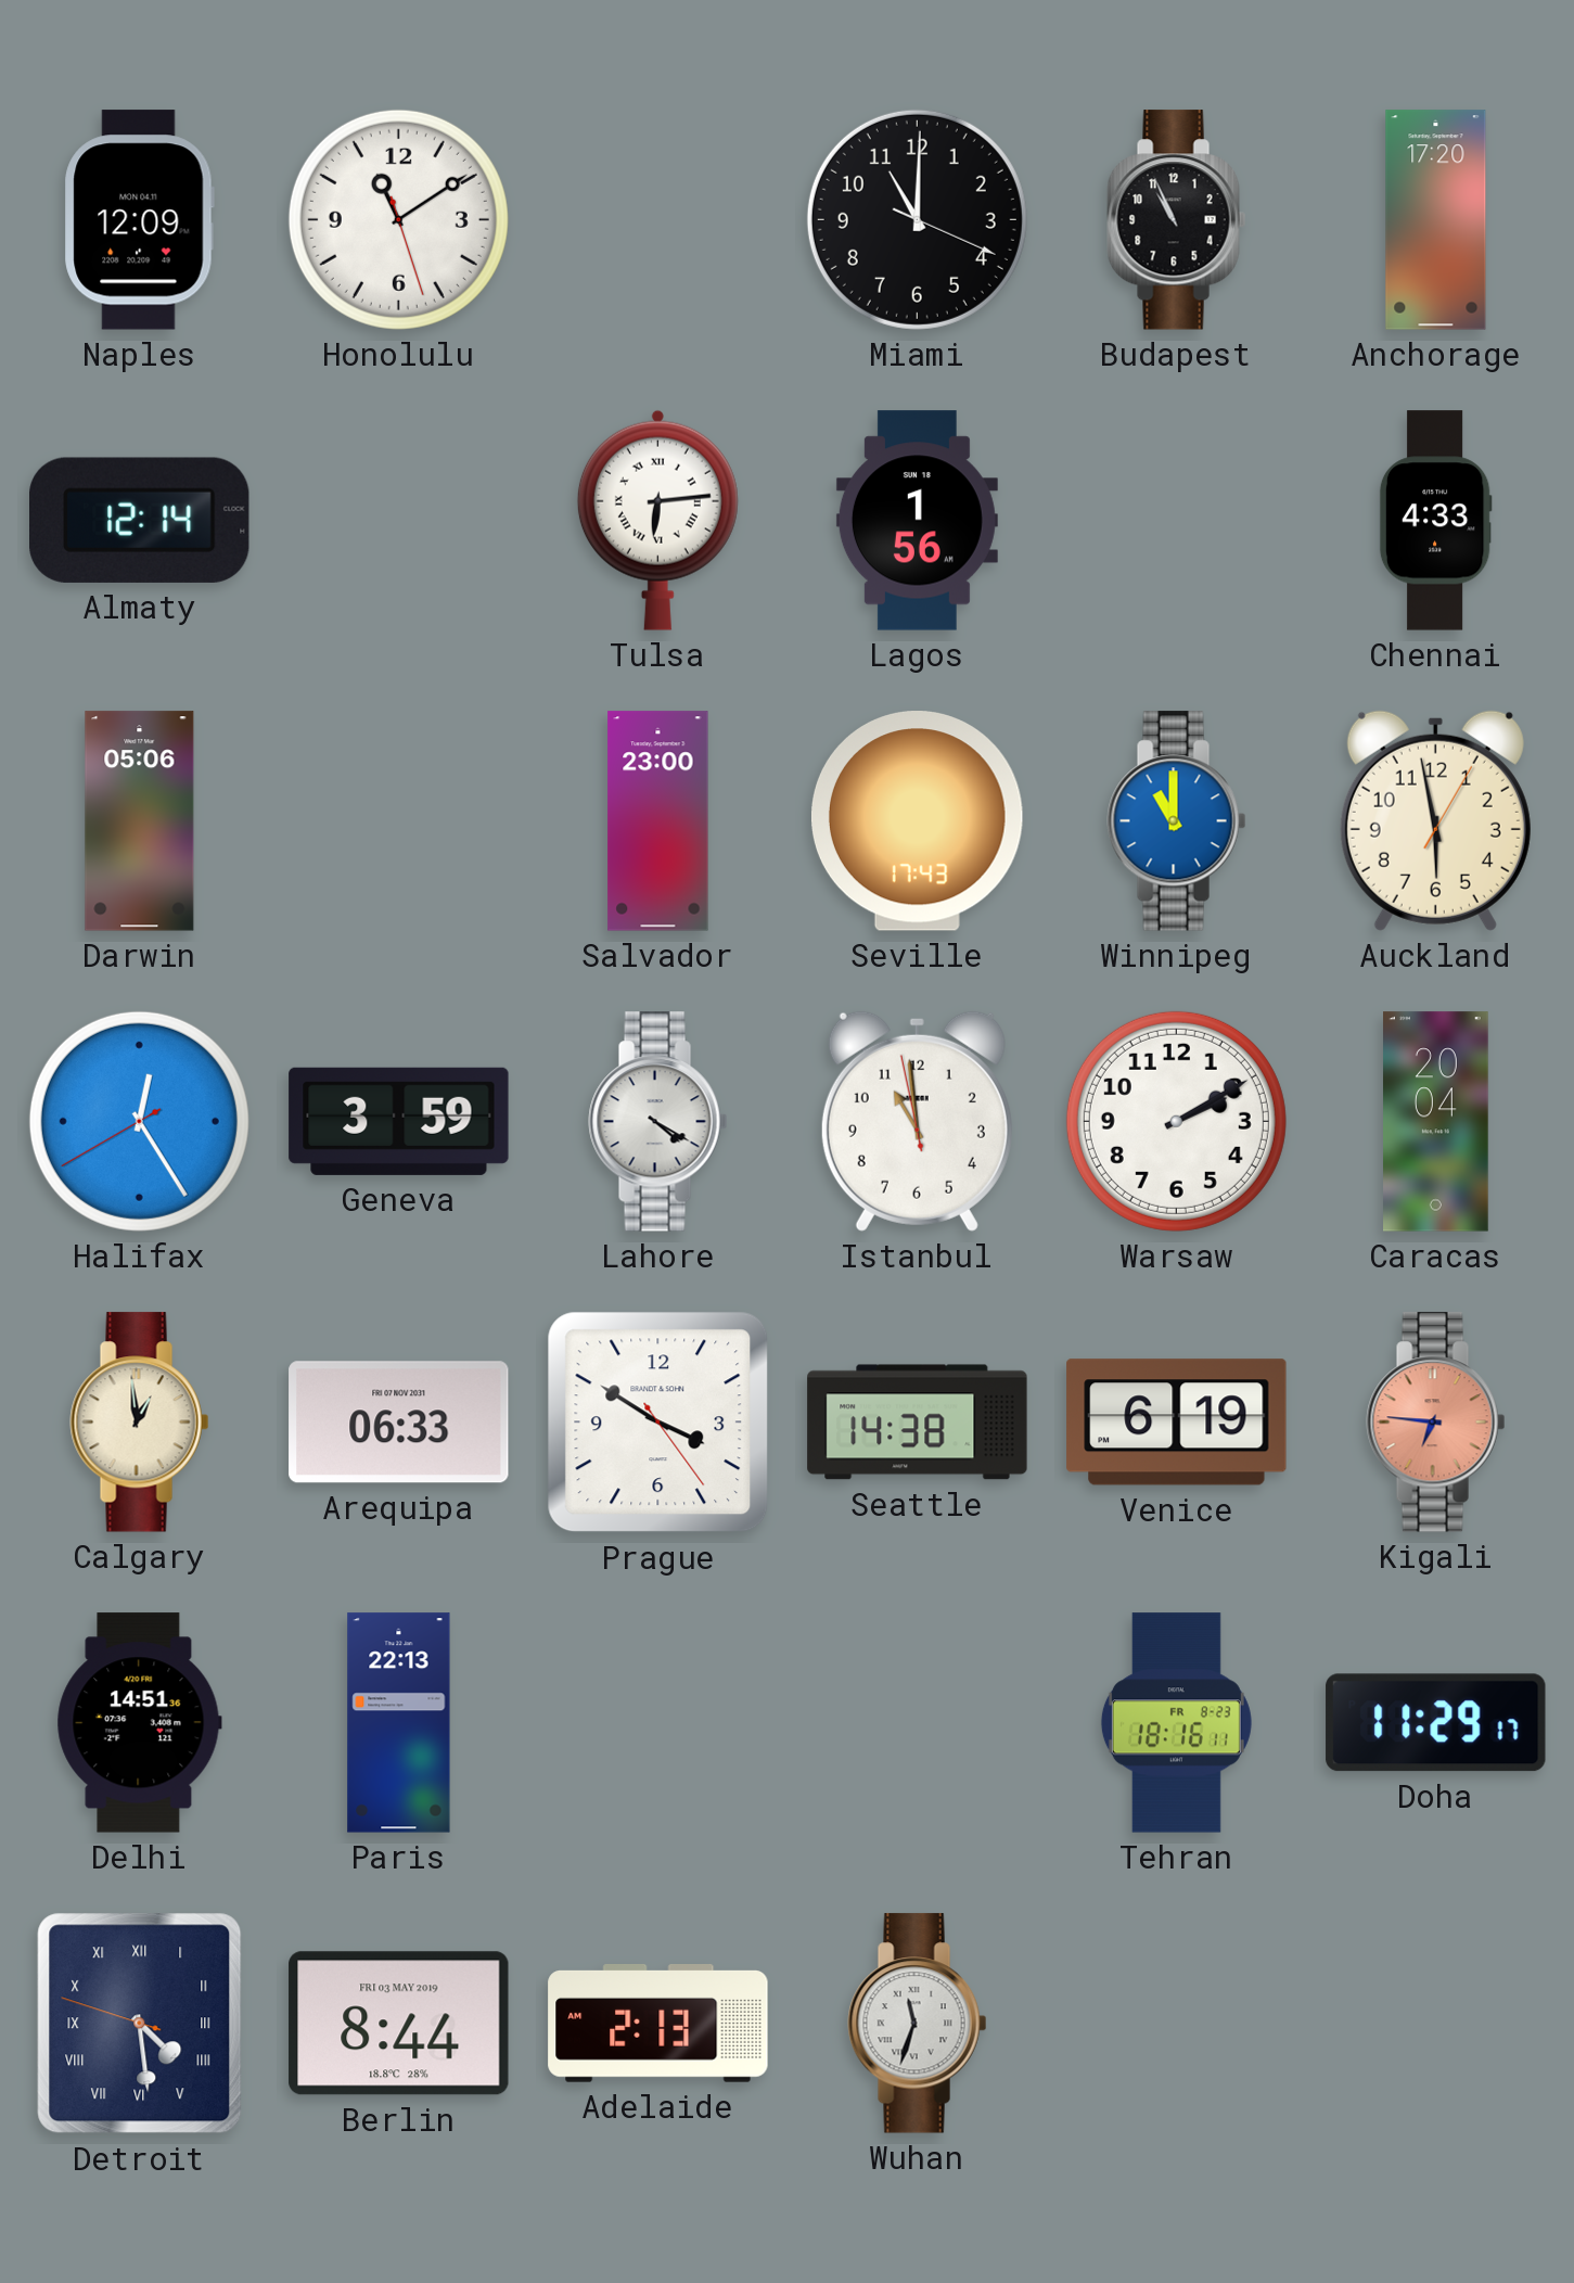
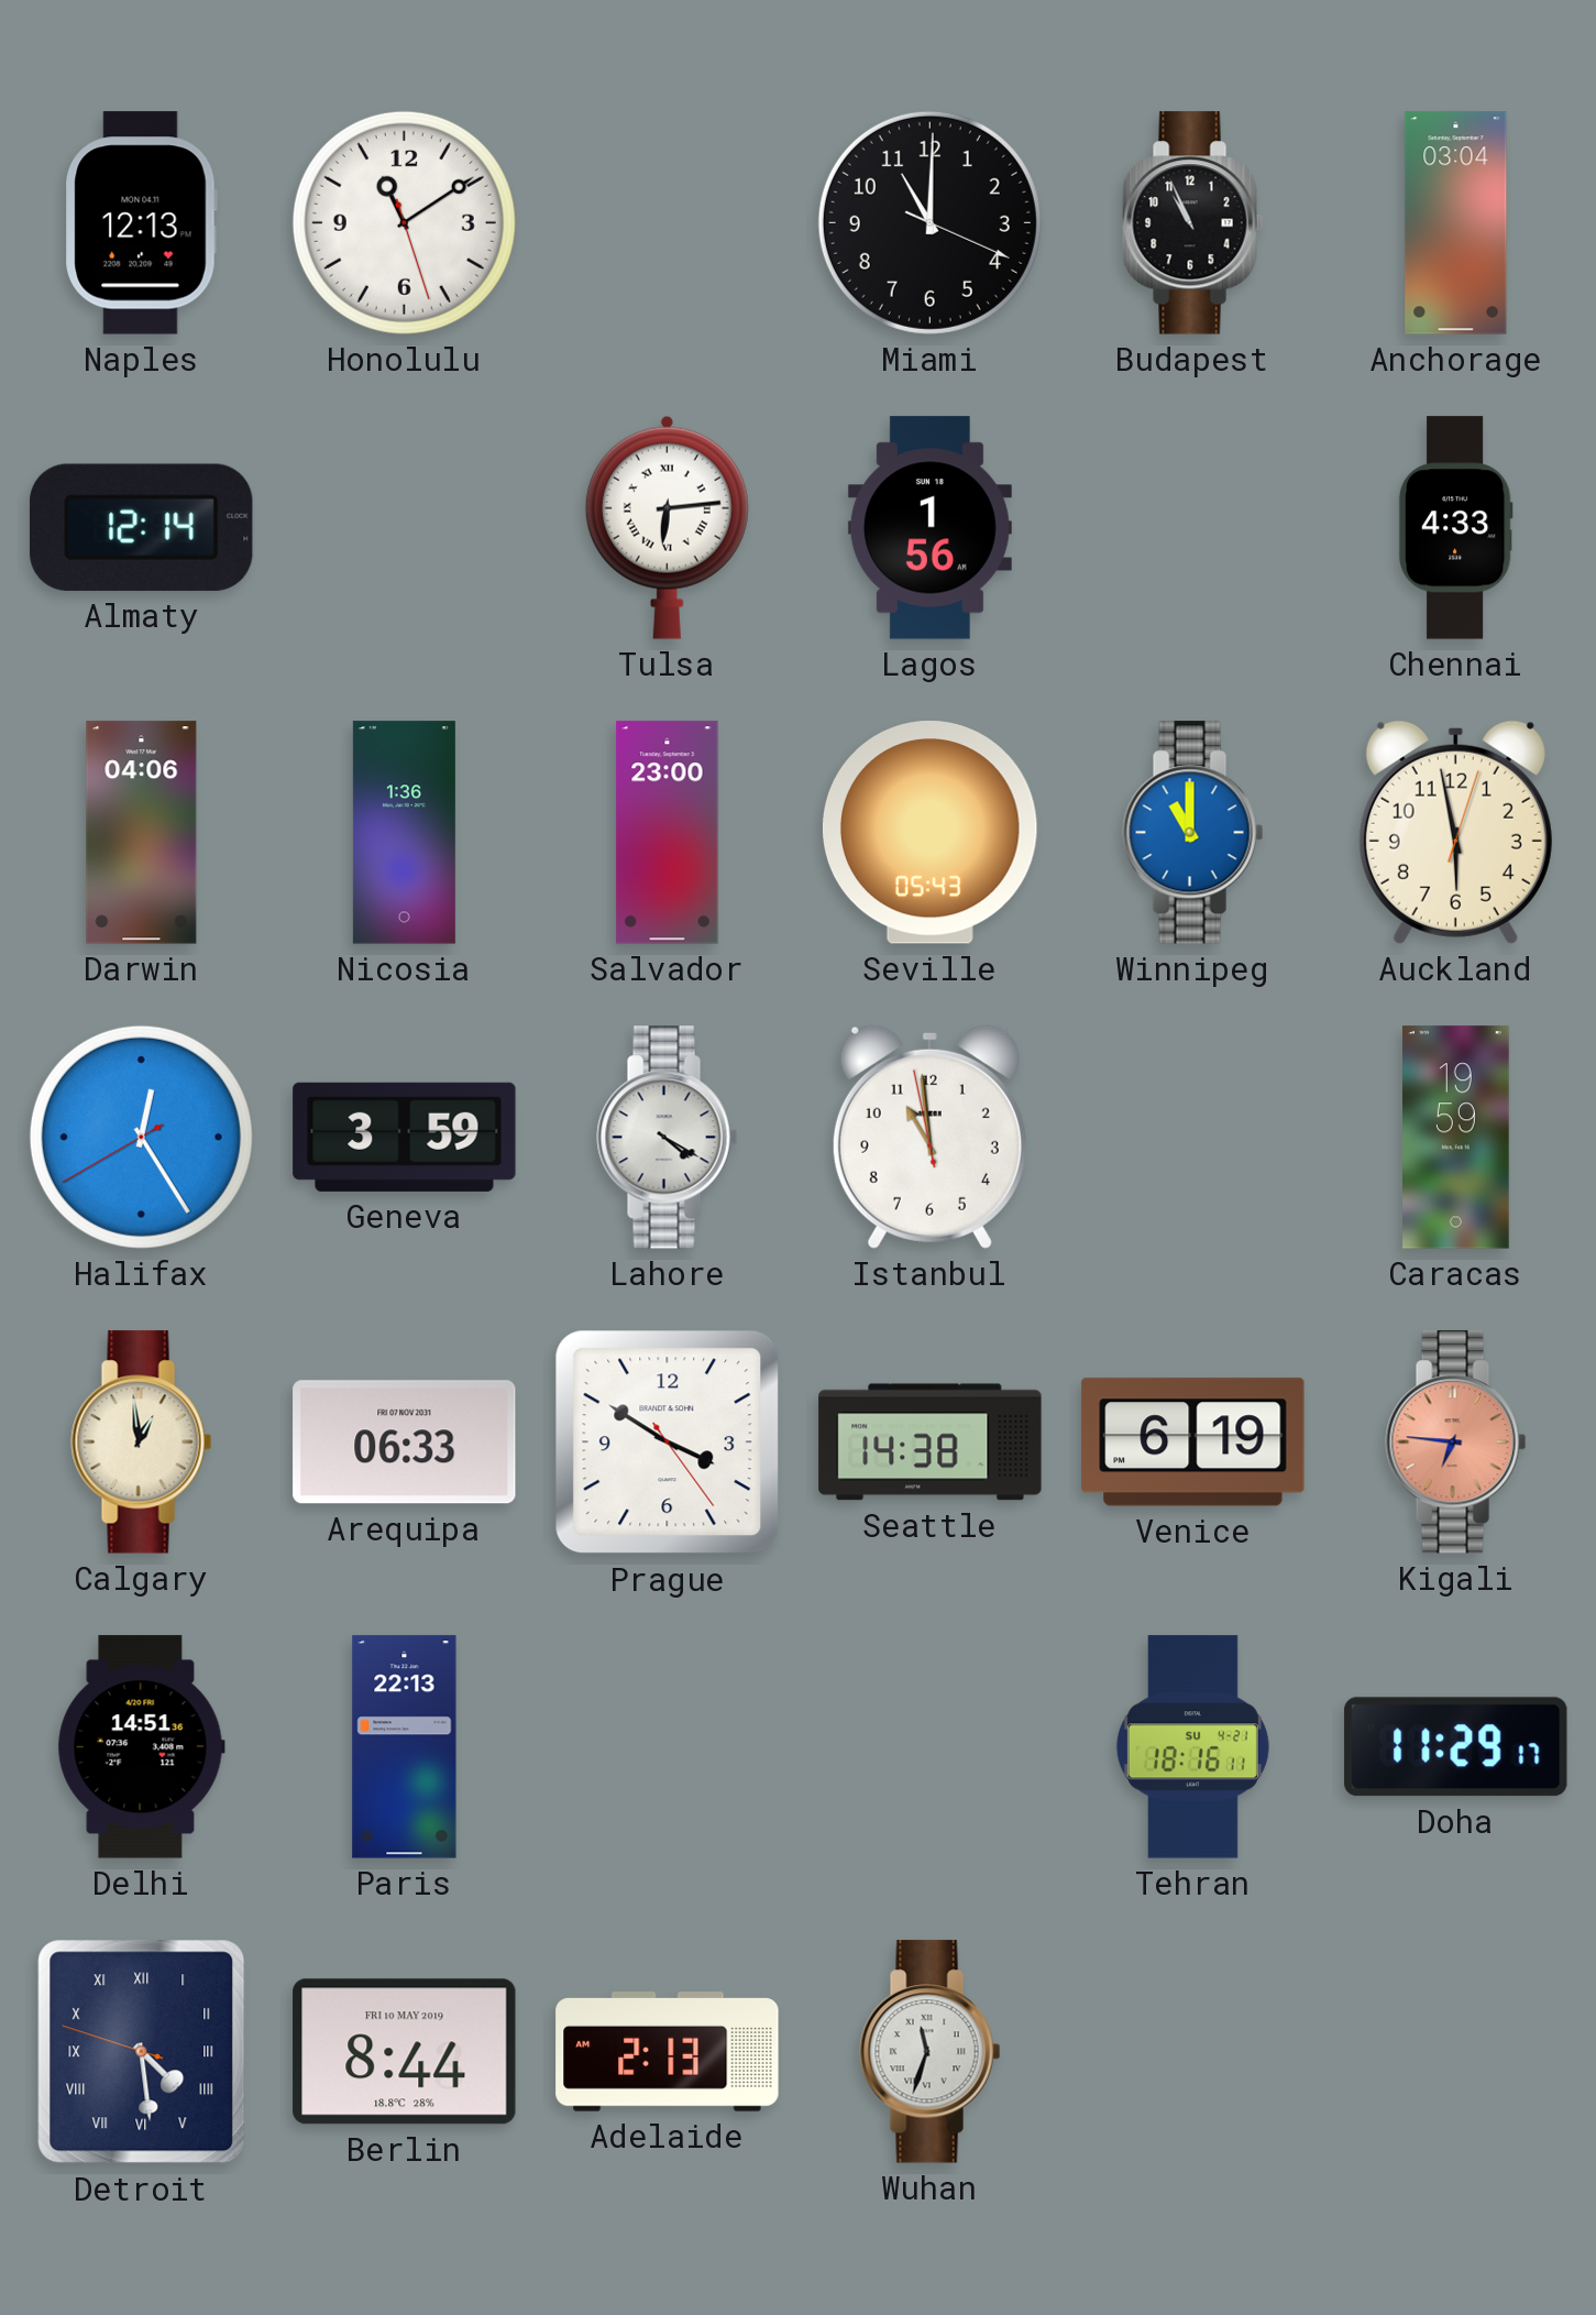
Naples: 12:09 -> 12:13 (141, 223)
Anchorage: 17:20 -> 03:04 (1456, 223)
Darwin: 05:06 -> 04:06 (142, 833)
Nicosia: none -> 1:36 (404, 833)
Seville: 17:43 -> 05:43 (929, 833)
Auckland: 5:58:05 -> 5:58:03 (1455, 832)
Warsaw: 2:10 -> none (1176, 1121)
Caracas: 20:04 -> 19:59 (1456, 1138)
Tehran date: FR 8-23 -> SU 4-21 (1192, 1747)
Berlin date: FRI 03 MAY 2019 -> FRI 10 MAY 2019 (405, 2052)
